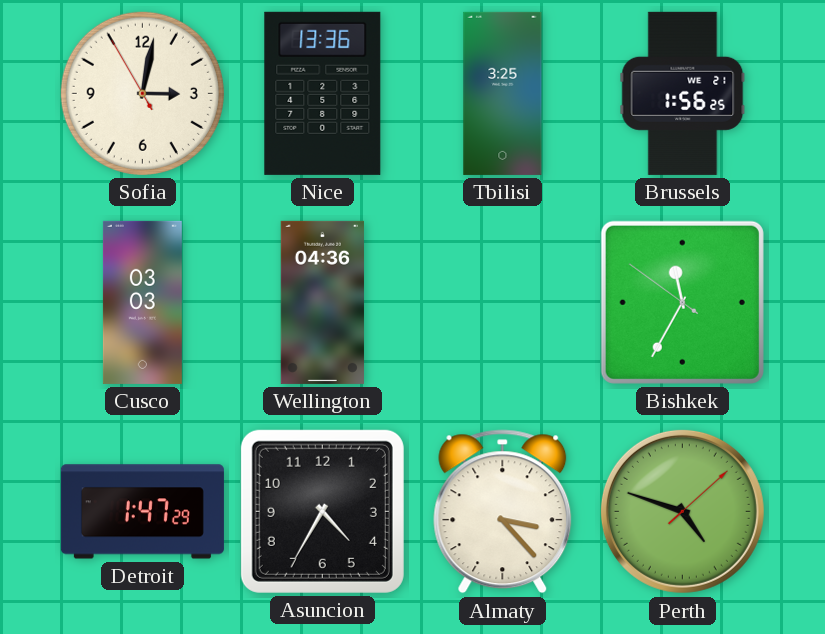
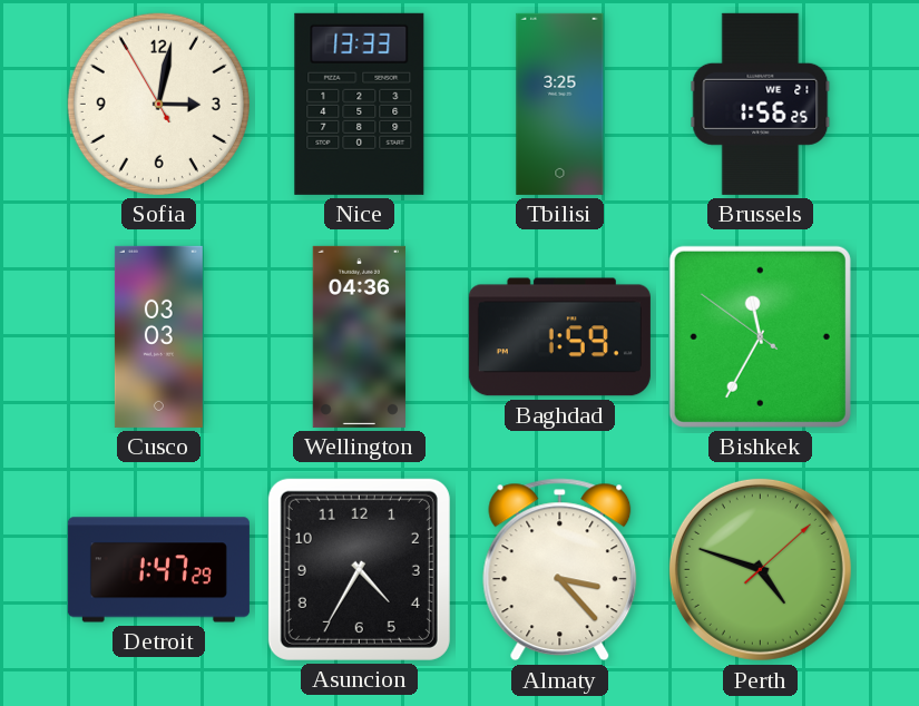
Nice: 13:36 -> 13:33 (360, 104)
Baghdad: none -> 1:59 (559, 337)
